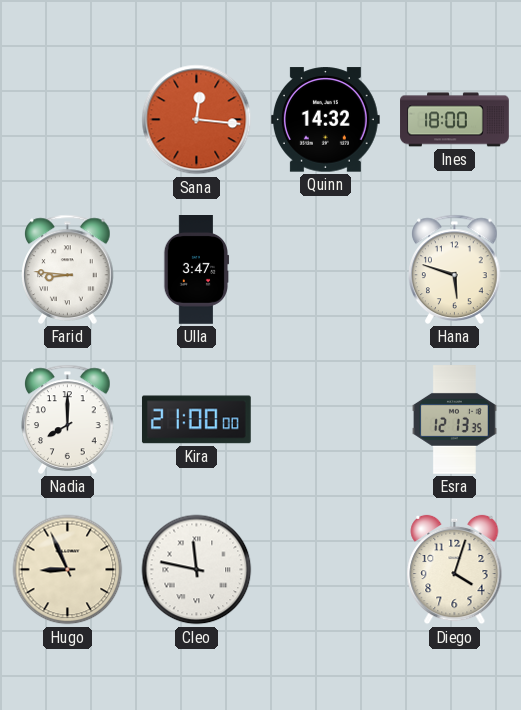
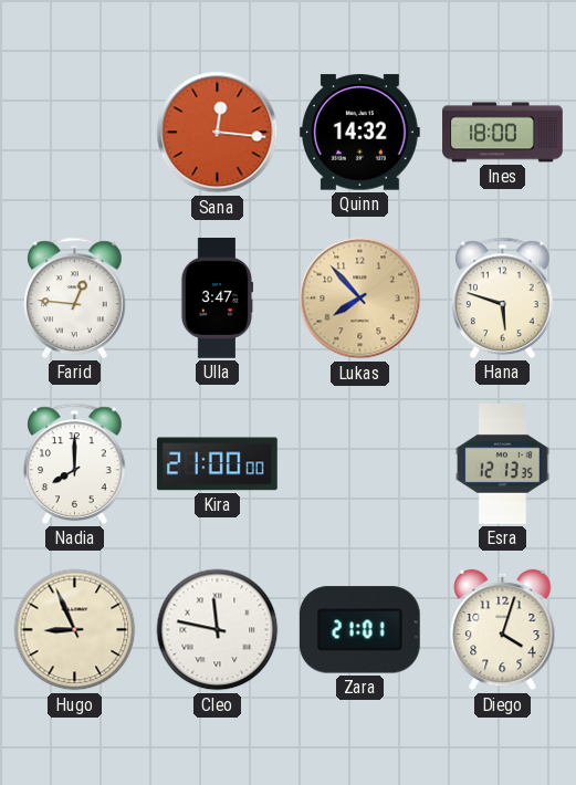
Farid: 8:46 -> 12:46 (75, 297)
Lukas: none -> 7:53 (360, 299)
Zara: none -> 21:01 (359, 630)
